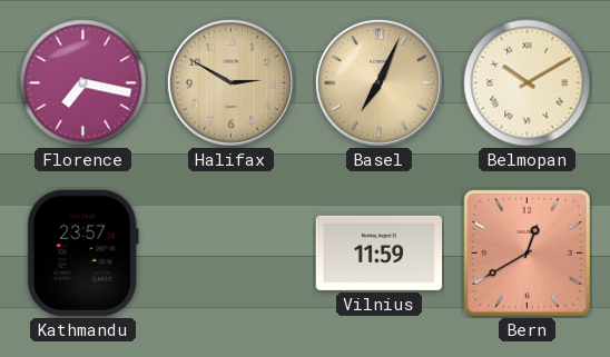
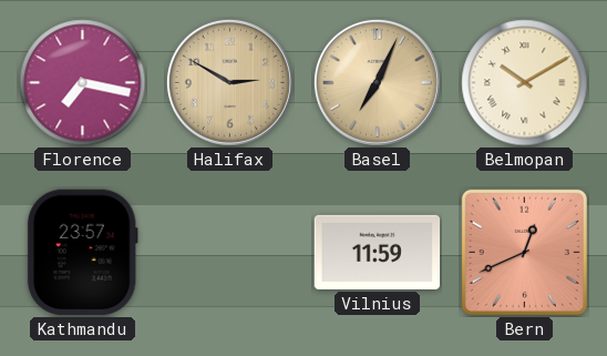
Bern: 12:40 -> 12:41 (524, 252)
